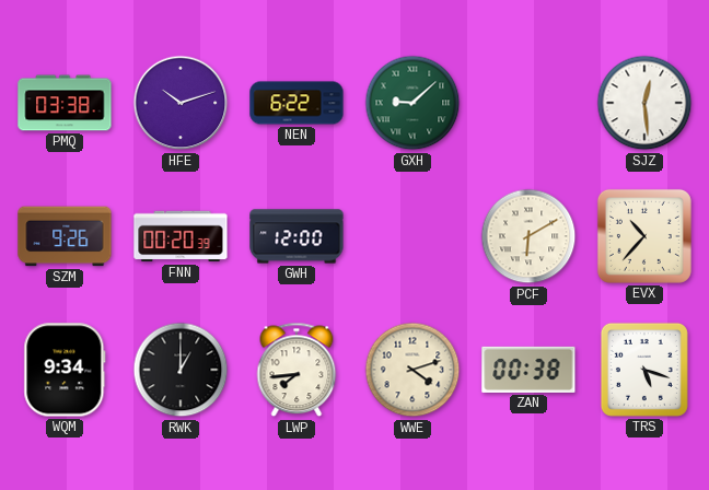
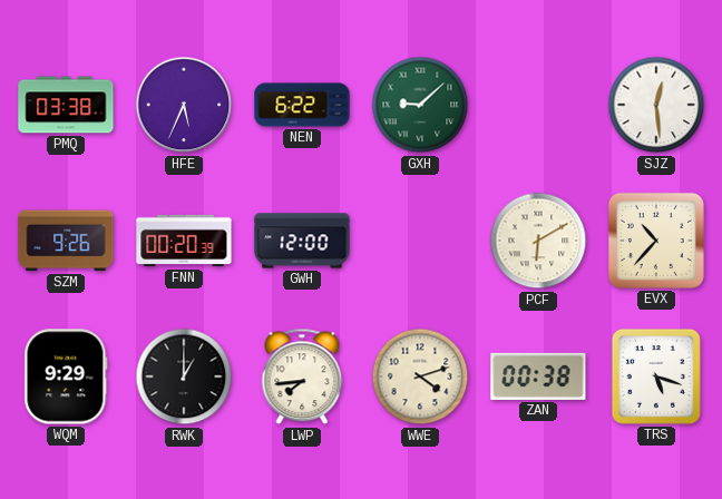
HFE: 10:12 -> 5:34 (184, 105)
WQM: 9:34 -> 9:29 (66, 376)
